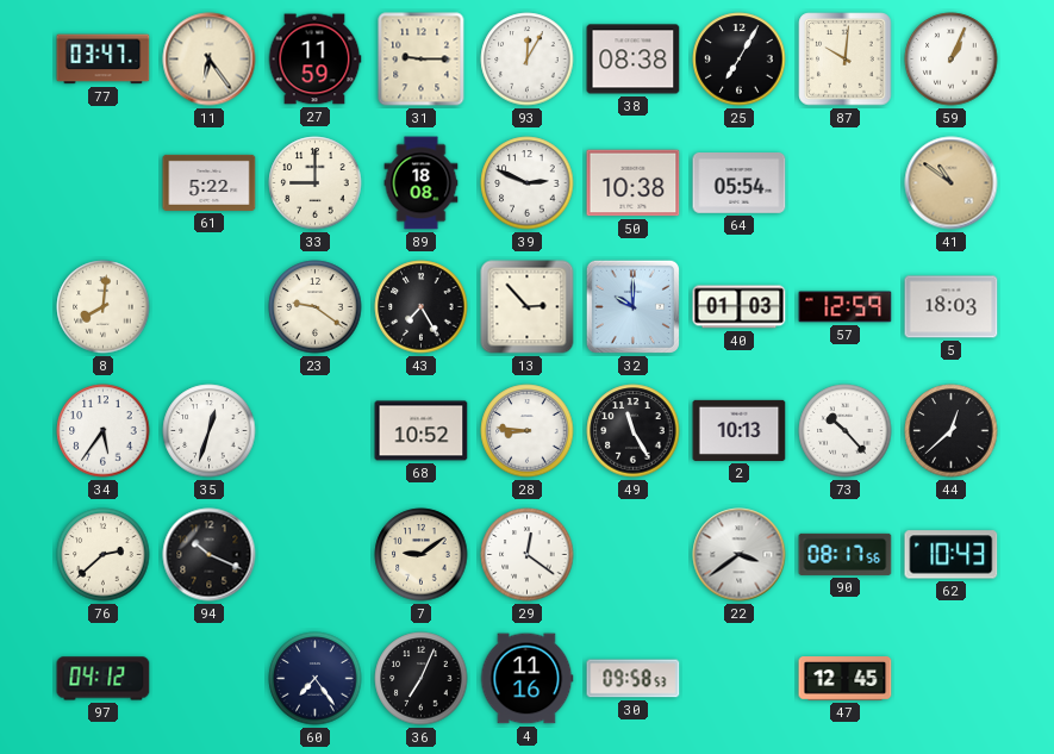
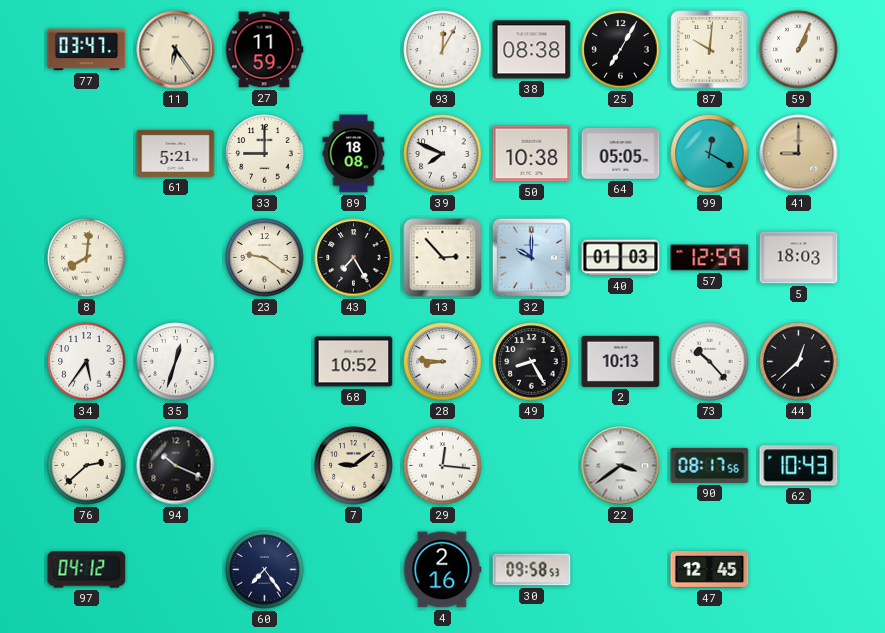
31: 9:15 -> none (422, 60)
61: 5:22 -> 5:21 (176, 153)
39: 2:49 -> 7:49 (443, 154)
64: 05:54 -> 05:05 (621, 154)
99: none -> 12:20 (710, 154)
41: 10:51 -> 9:00 (799, 154)
49: 11:25 -> 8:25 (532, 362)
29: 12:21 -> 12:16 (443, 466)
36: 7:04 -> none (422, 679)
4: 11:16 -> 2:16 (442, 570)
